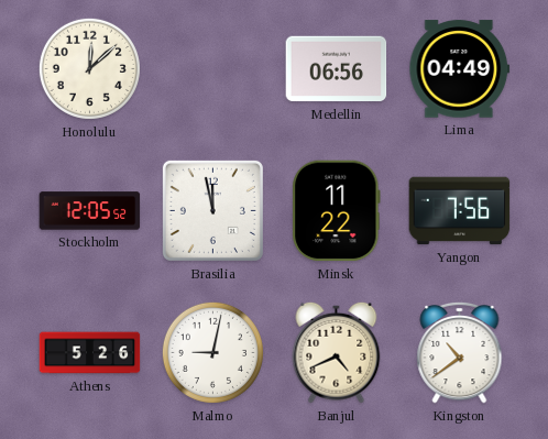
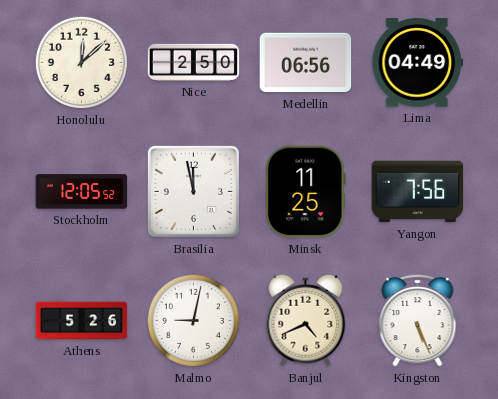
Nice: none -> 2:50 (194, 62)
Minsk: 11:22 -> 11:25 (306, 192)
Kingston: 10:39 -> 5:26 (418, 320)
